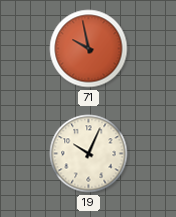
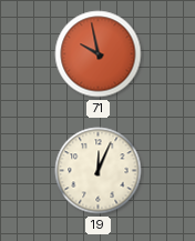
19: 10:04 -> 12:04 (99, 171)
